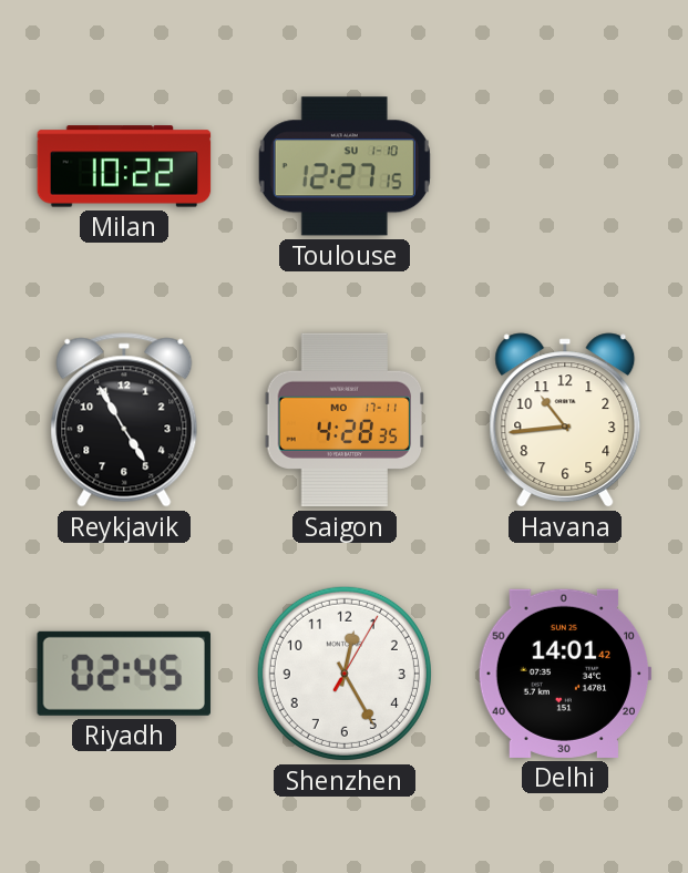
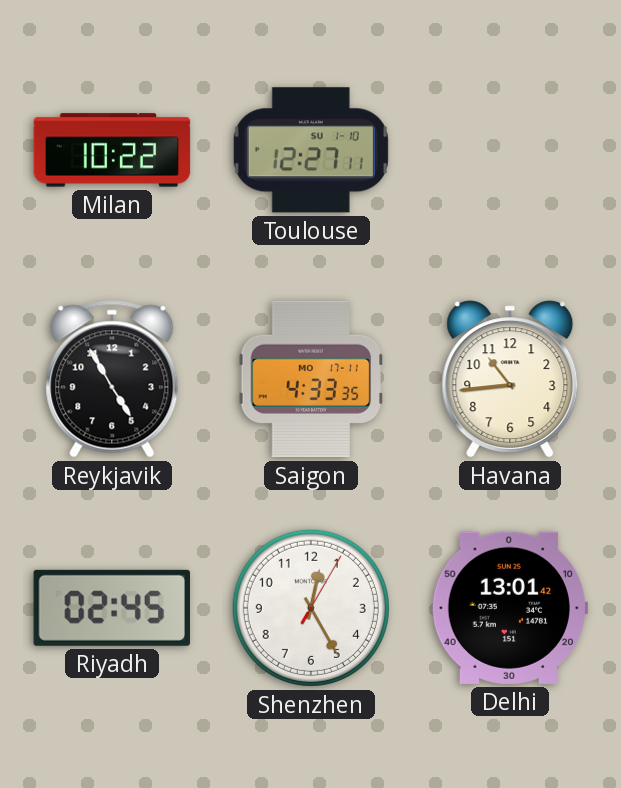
Toulouse: 12:27:15 -> 12:27:11 (311, 150)
Saigon: 4:28 -> 4:33 (311, 379)
Delhi: 14:01 -> 13:01 (509, 608)
